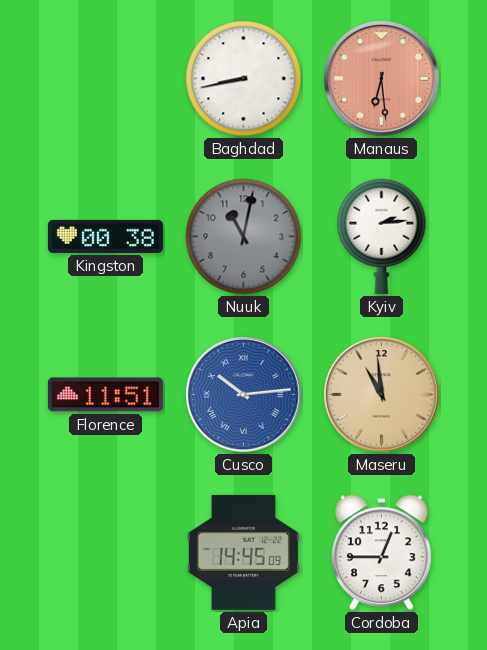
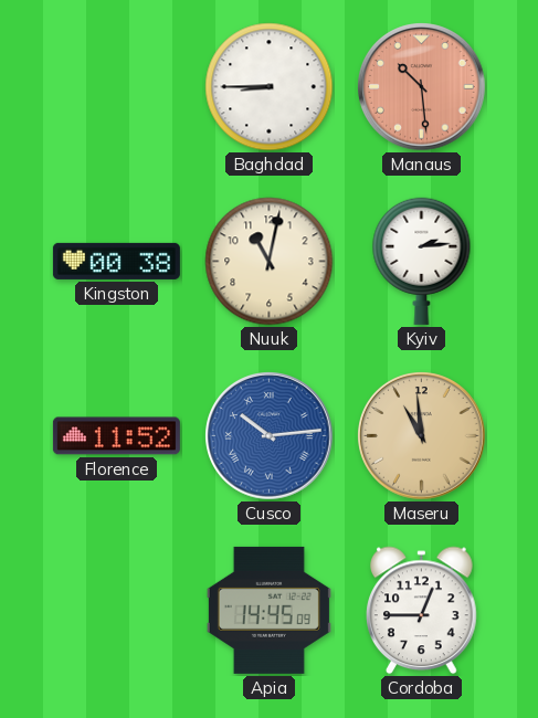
Baghdad: 8:43 -> 8:45 (270, 87)
Manaus: 6:29 -> 10:29 (422, 87)
Nuuk dial: grey -> cream (270, 262)
Florence: 11:51 -> 11:52 (116, 436)
